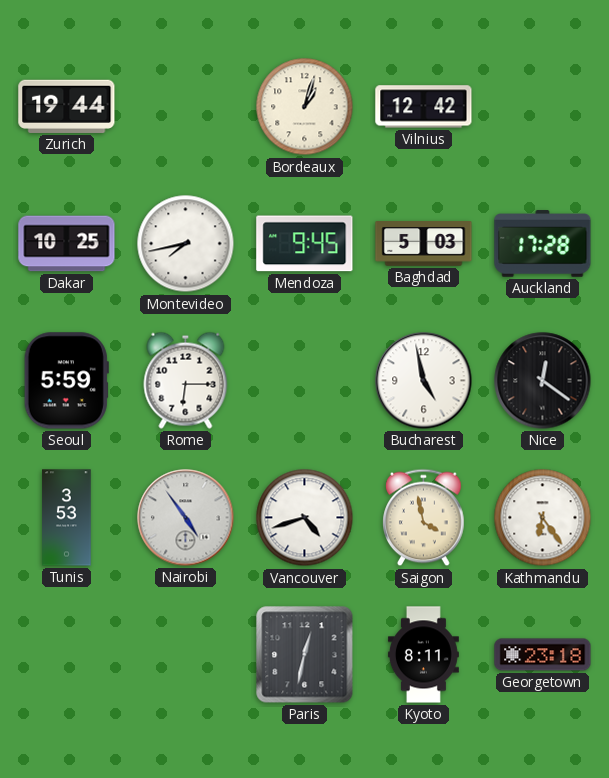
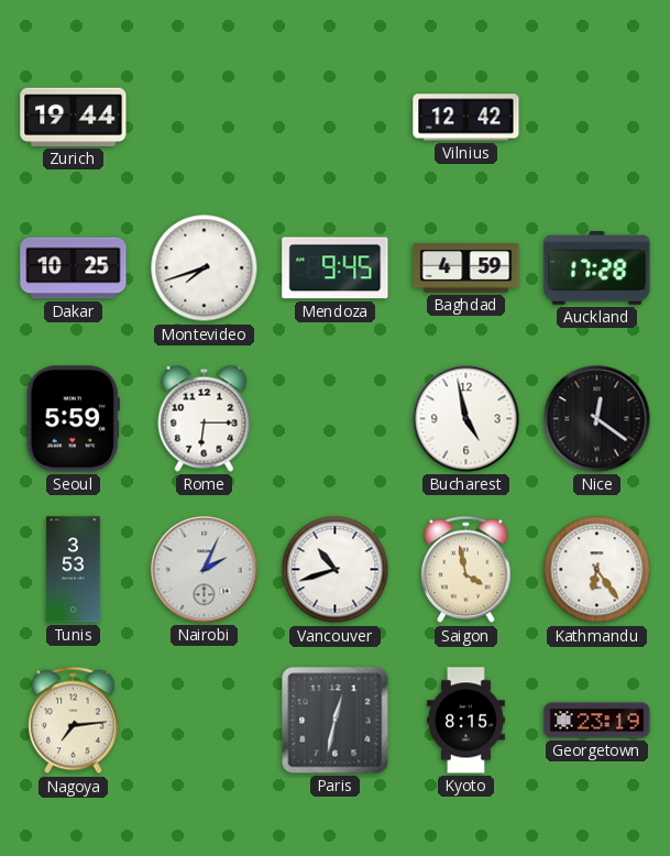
Bordeaux: 1:03 -> none (305, 107)
Montevideo: 7:43 -> 7:42 (205, 268)
Baghdad: 5:03 -> 4:59 (466, 268)
Nairobi: 4:54 -> 2:04 (205, 570)
Vancouver: 4:42 -> 10:42 (336, 570)
Nagoya: none -> 7:14 (74, 721)
Kyoto: 8:11 -> 8:15 (465, 721)
Georgetown: 23:18 -> 23:19 (597, 721)
